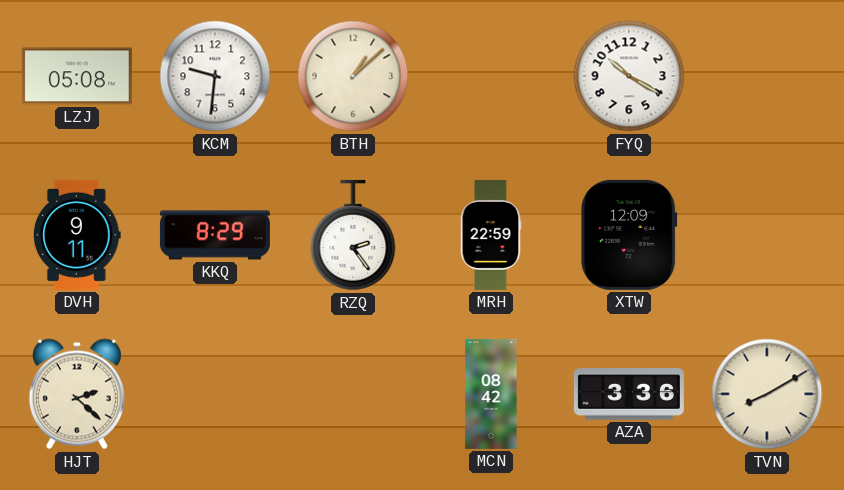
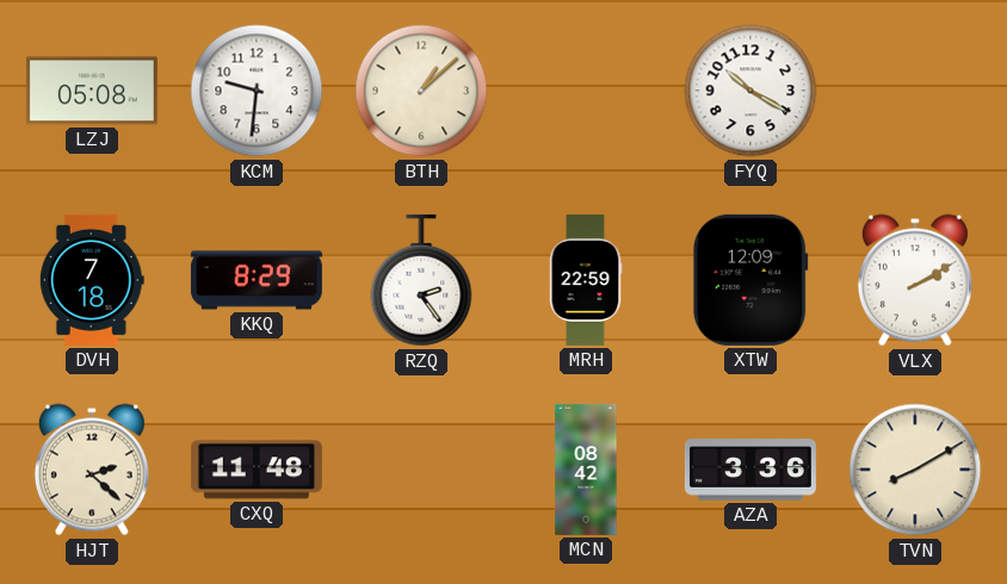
DVH: 9:11 -> 7:18 (92, 280)
VLX: none -> 2:10 (915, 280)
CXQ: none -> 11:48 (257, 470)
